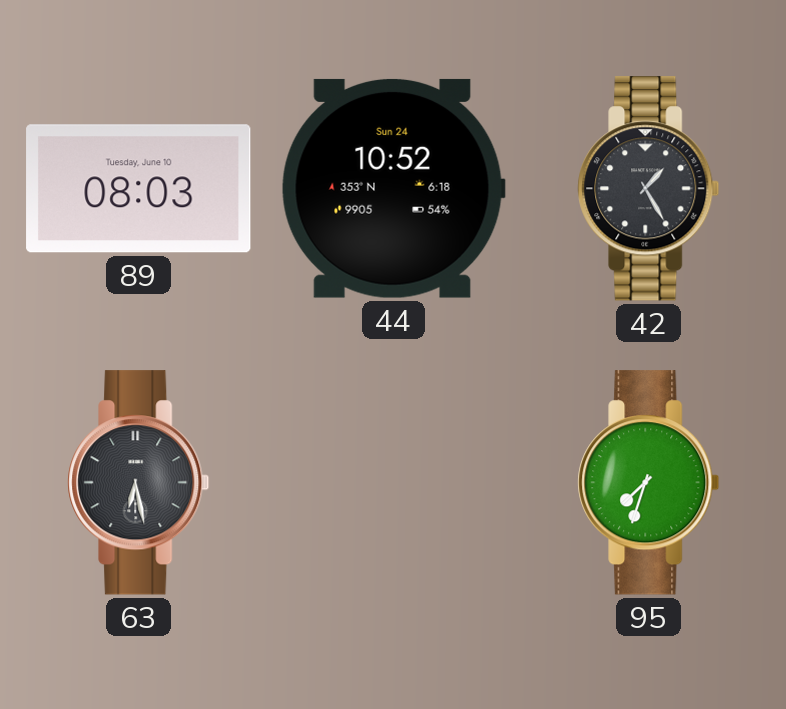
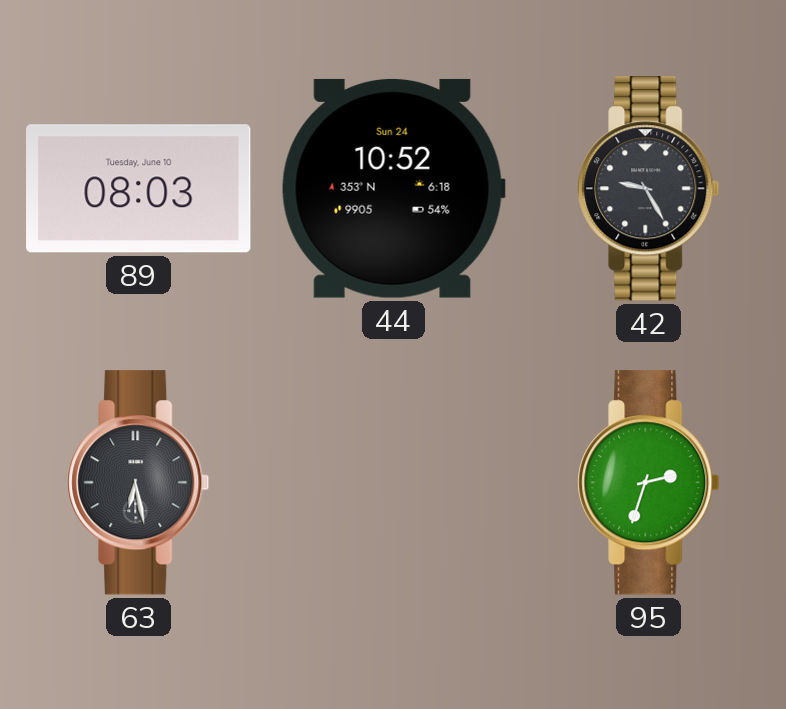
42: 1:25 -> 9:25 (649, 189)
95: 7:33 -> 2:33 (649, 483)
